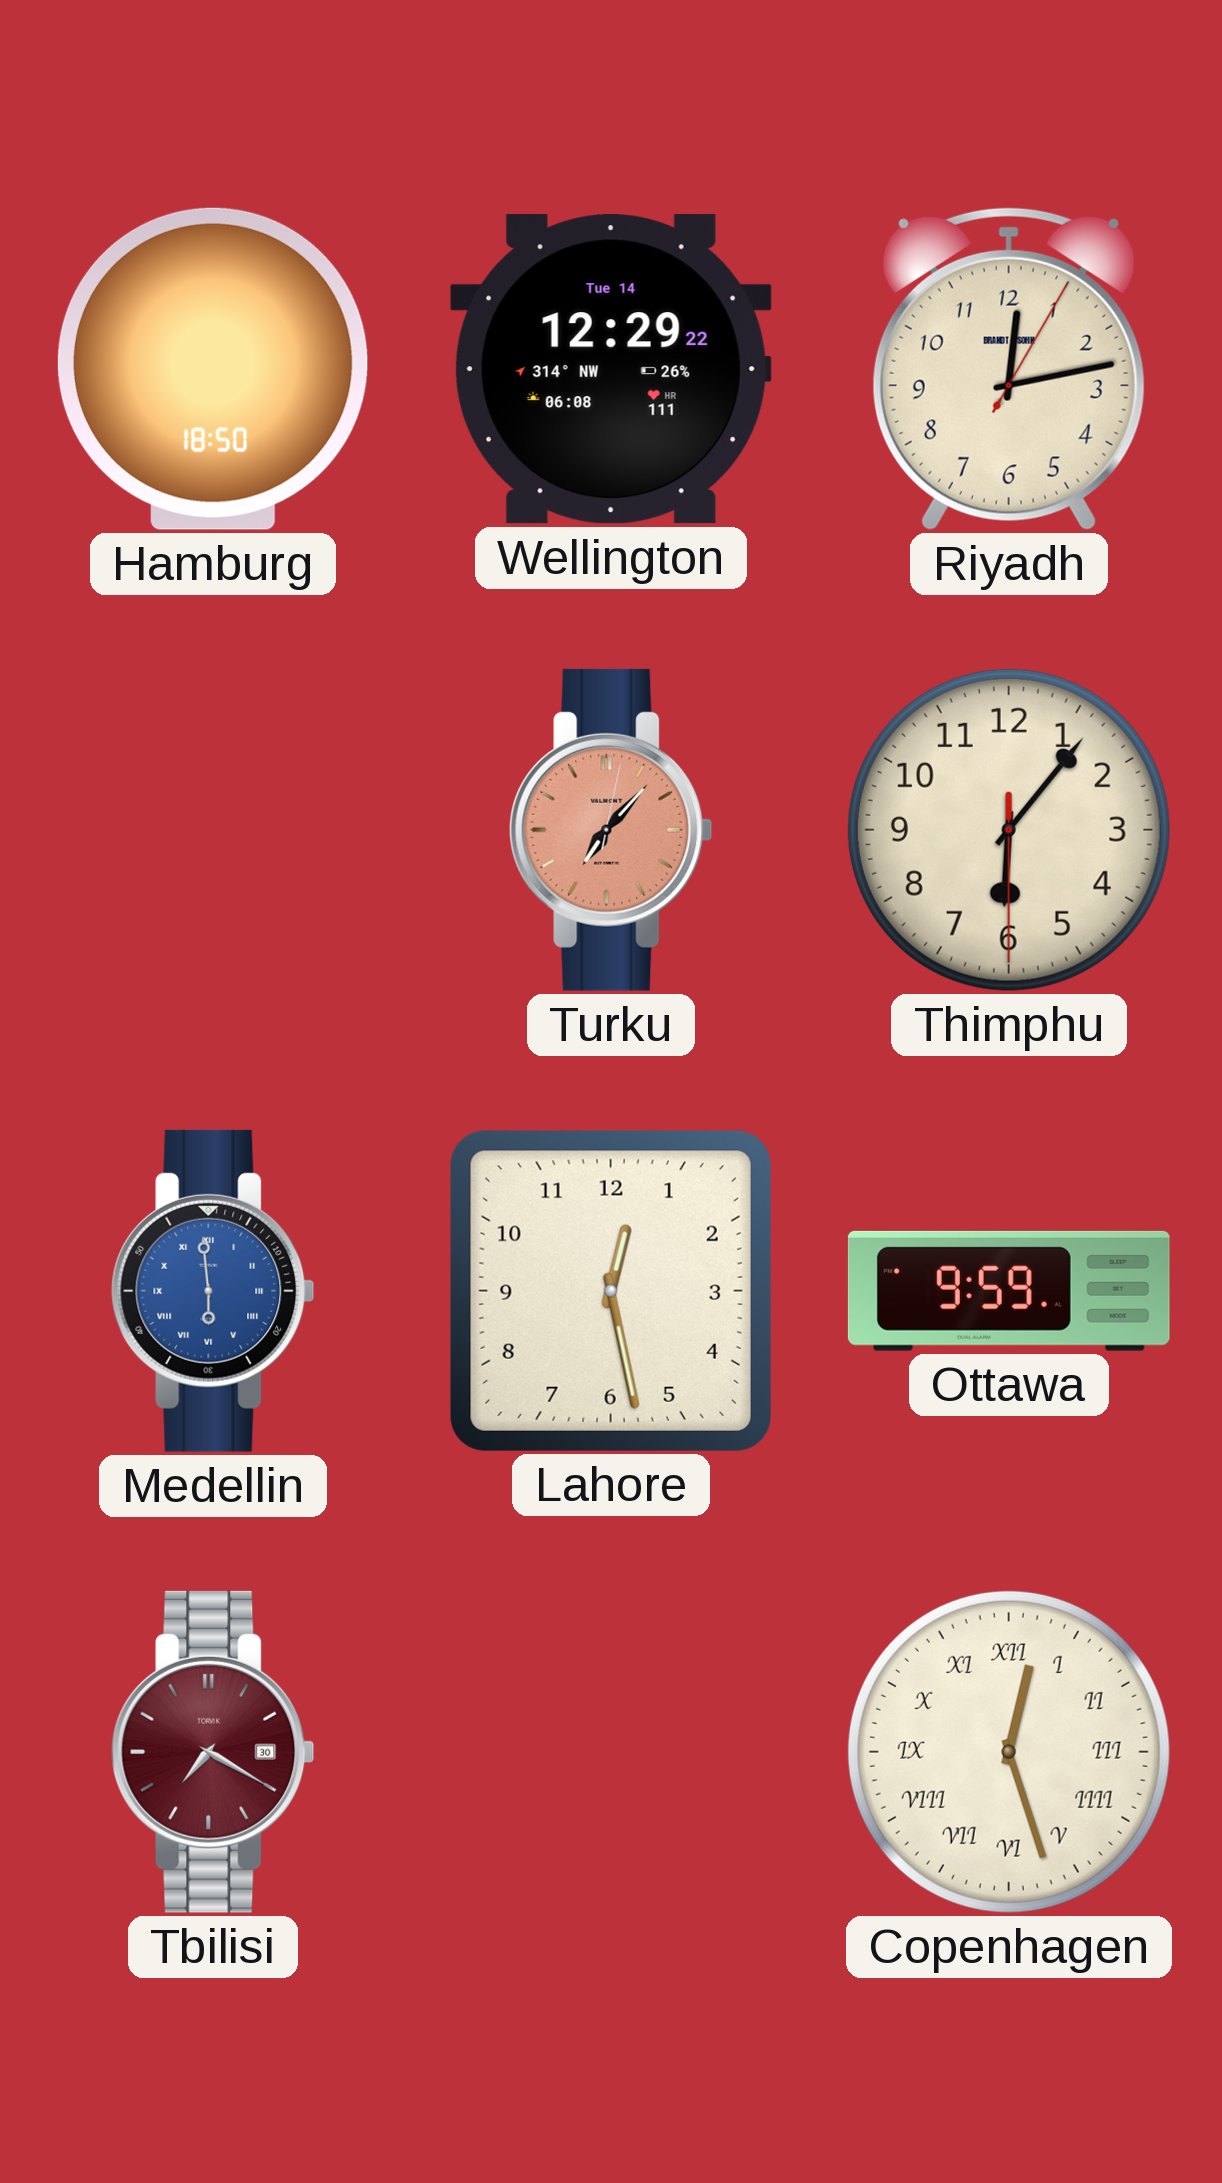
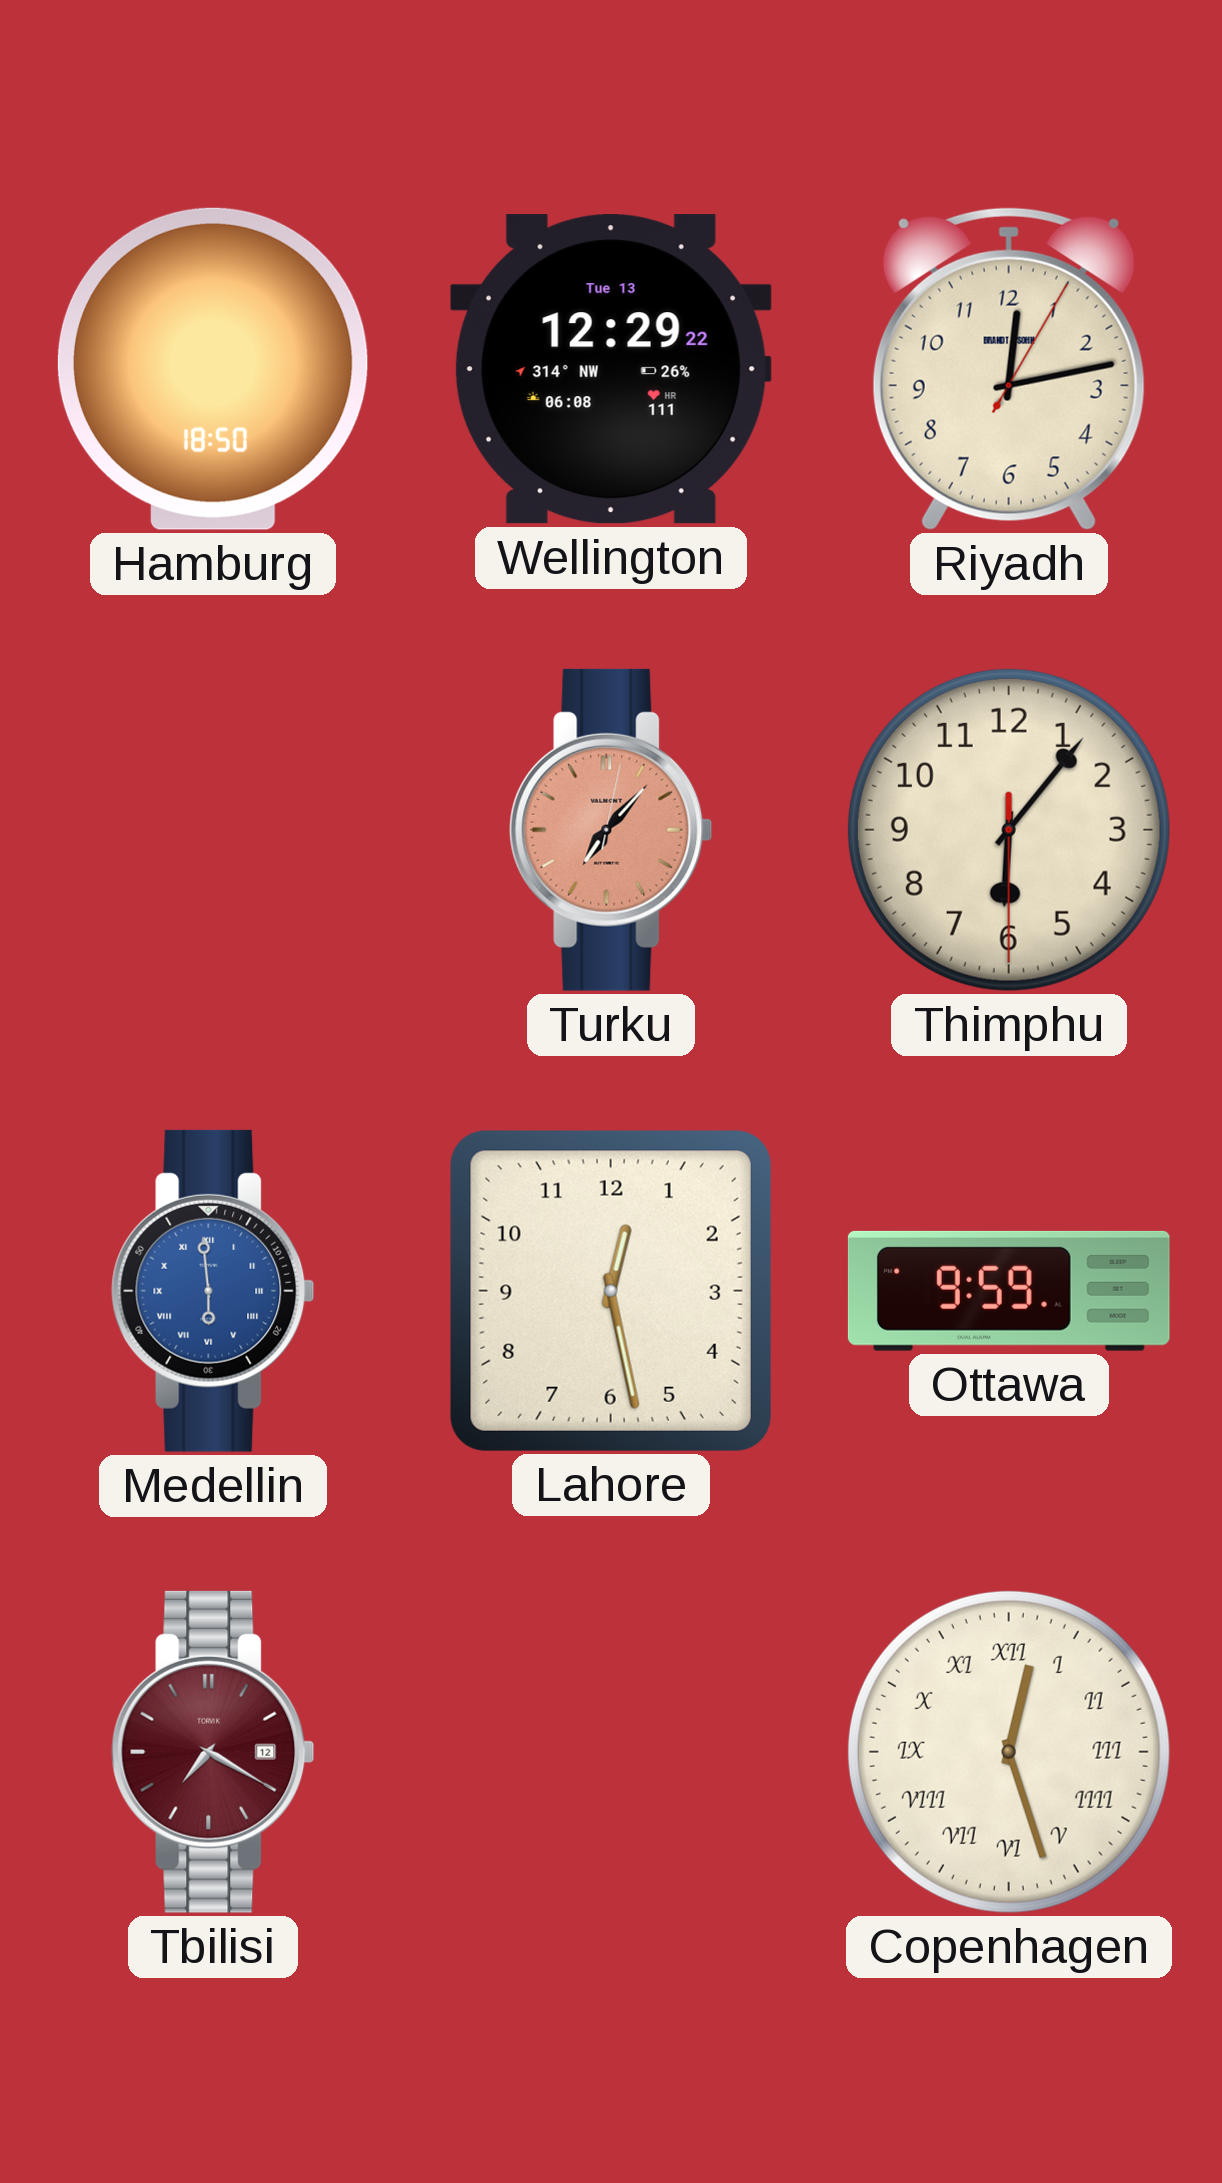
Wellington date: Tue 14 -> Tue 13 (611, 369)
Tbilisi date: 30 -> 12 (213, 1752)
